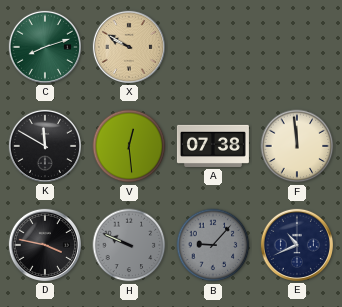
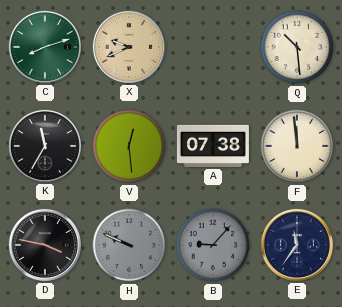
X: 9:50 -> 9:41 (129, 47)
Q: none -> 10:29 (297, 47)
K: 11:50 -> 11:35 (45, 146)
E: 10:41 -> 11:36 (297, 245)
